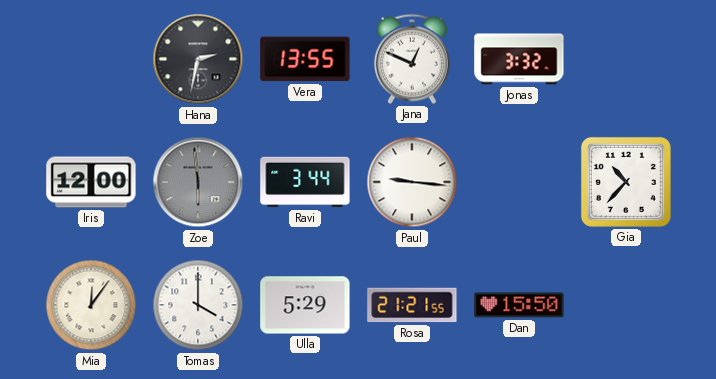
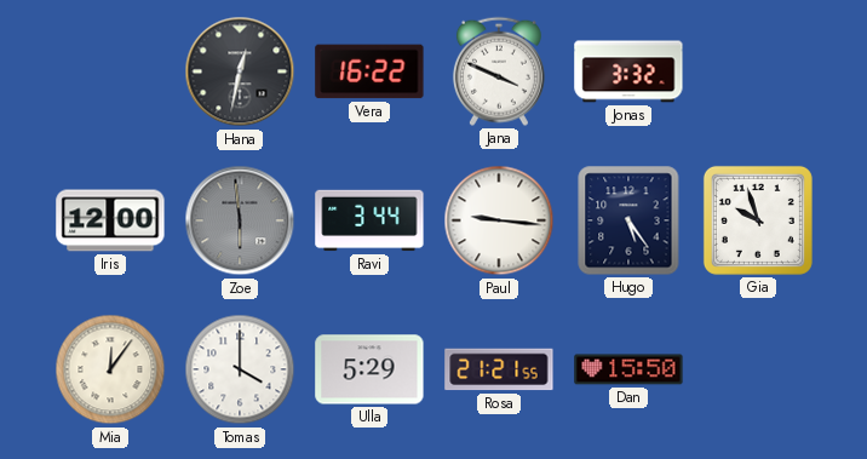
Hana: 2:32 -> 12:32 (240, 71)
Vera: 13:55 -> 16:22 (369, 71)
Jana: 12:49 -> 3:49 (499, 71)
Hugo: none -> 5:24 (628, 220)
Gia: 10:37 -> 9:57 (758, 220)
